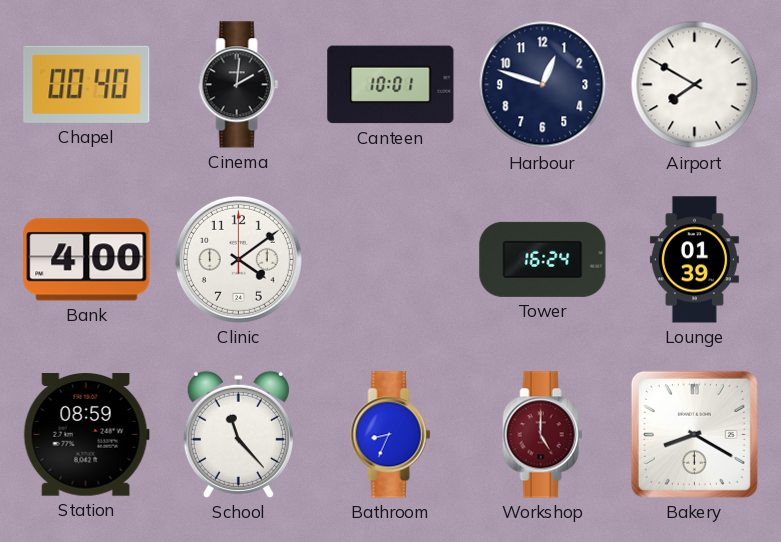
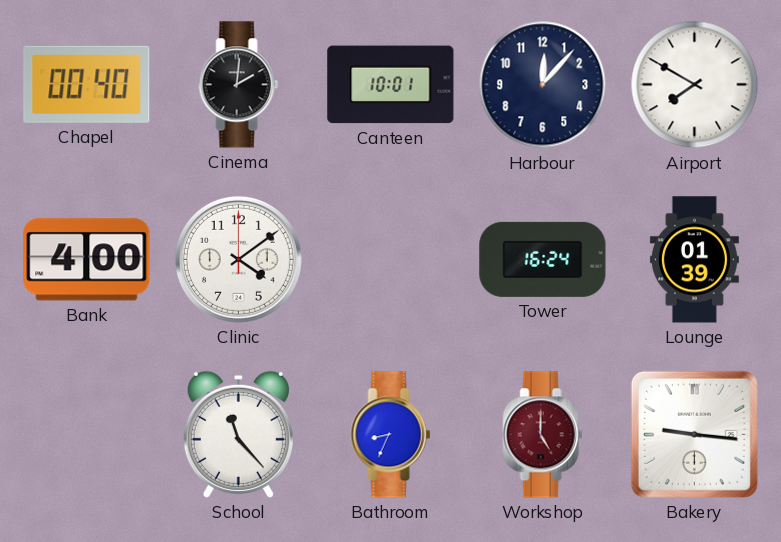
Harbour: 12:48 -> 12:07 (543, 85)
Station: 08:59 -> none (86, 435)
Bakery: 8:20 -> 9:16 (694, 434)
